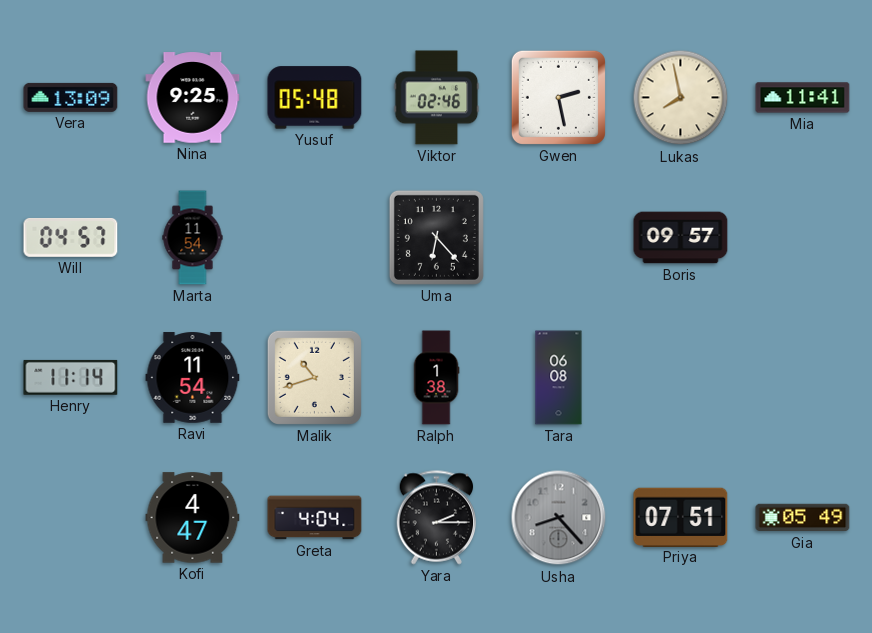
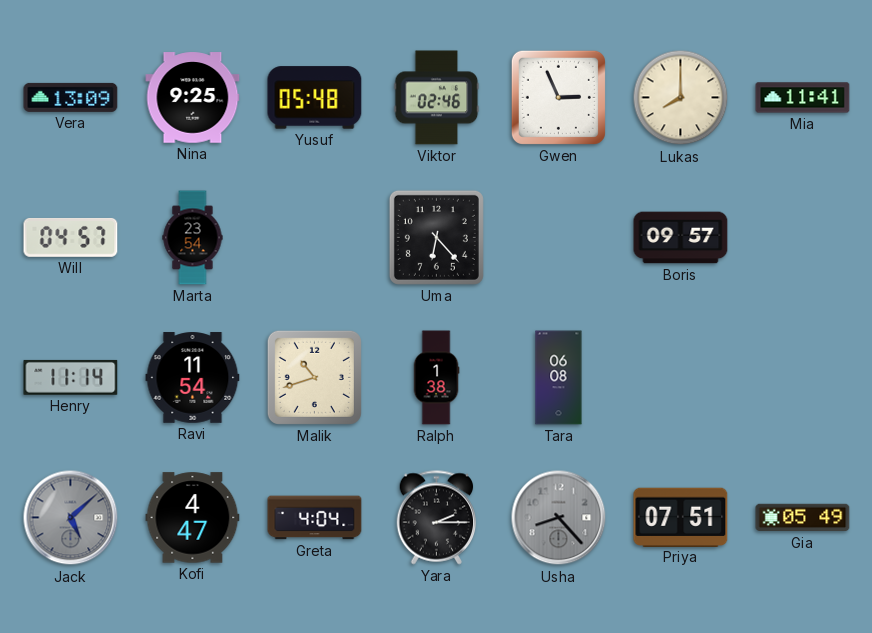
Gwen: 2:28 -> 2:56 (558, 97)
Lukas: 7:58 -> 8:00 (681, 98)
Marta: 11:54 -> 23:54 (193, 238)
Jack: none -> 5:08 (71, 518)
